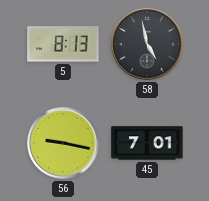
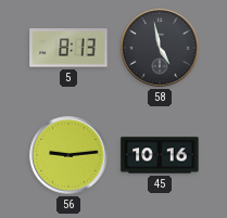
56: 9:17 -> 9:14 (68, 155)
45: 7:01 -> 10:16 (160, 155)
